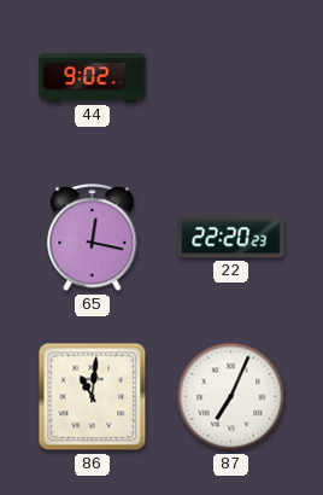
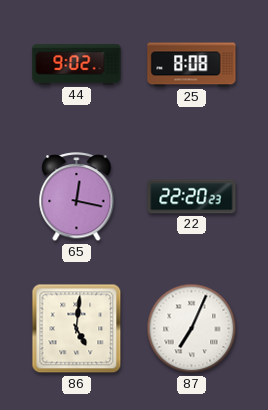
25: none -> 8:08 (192, 65)
86: 11:01 -> 5:01 (77, 329)
